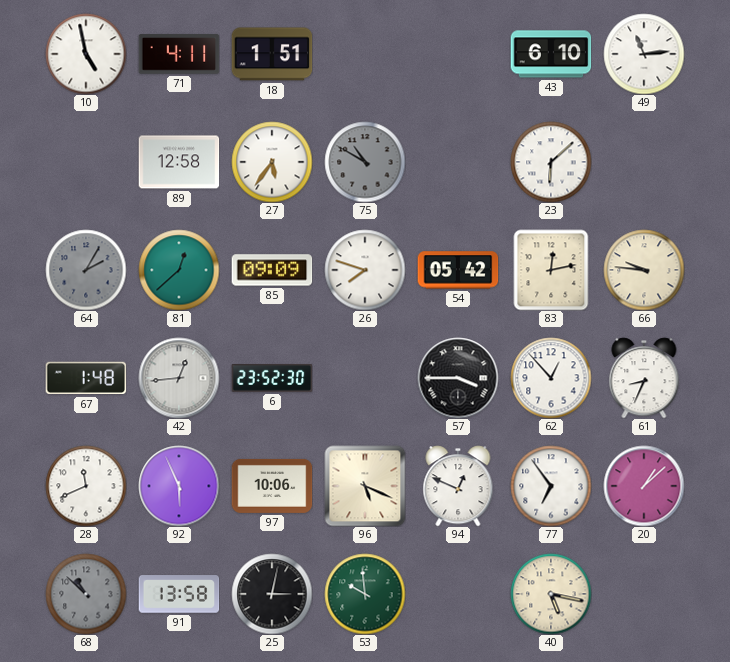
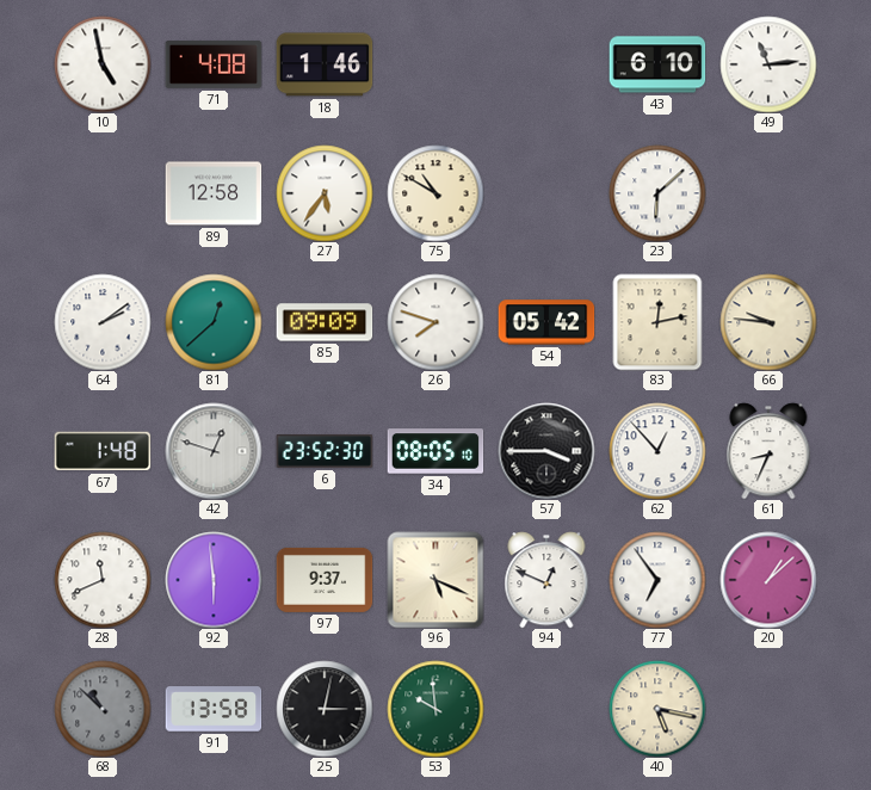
71: 4:11 -> 4:08 (214, 64)
18: 1:51 -> 1:46 (325, 64)
75 dial: grey -> cream (435, 193)
64: 2:05 -> 2:09 (103, 322)
64 dial: grey -> white (103, 322)
42: 12:44 -> 12:48 (214, 451)
34: none -> 08:05 (435, 451)
92: 5:56 -> 5:59 (214, 580)
97: 10:06 -> 9:37 (325, 580)
